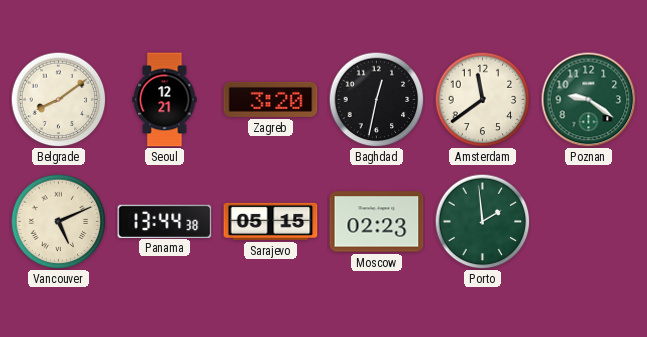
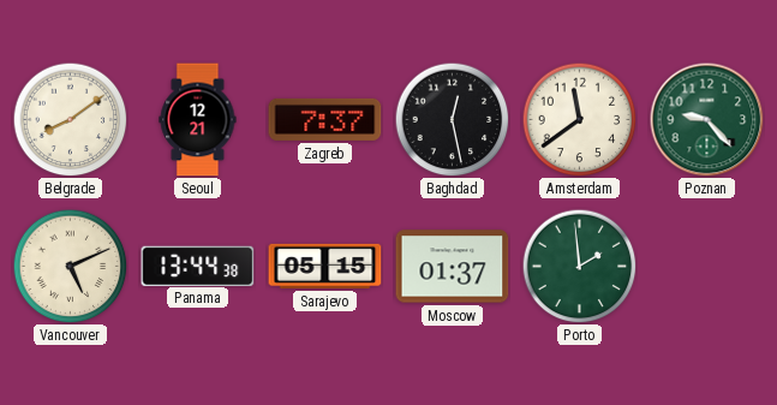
Zagreb: 3:20 -> 7:37 (325, 119)
Baghdad: 12:32 -> 12:28 (452, 119)
Poznan: 9:21 -> 9:23 (706, 119)
Moscow: 02:23 -> 01:37 (453, 267)
